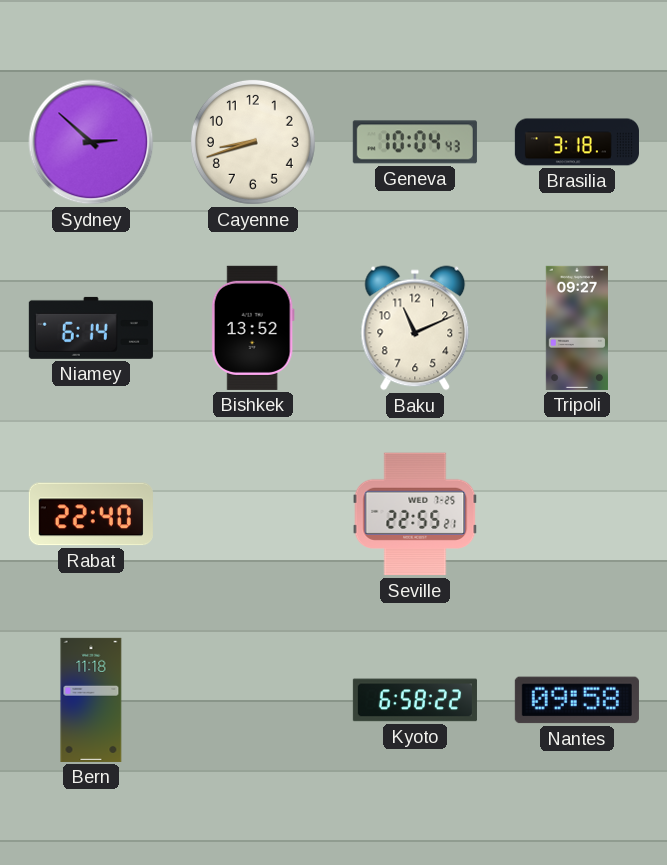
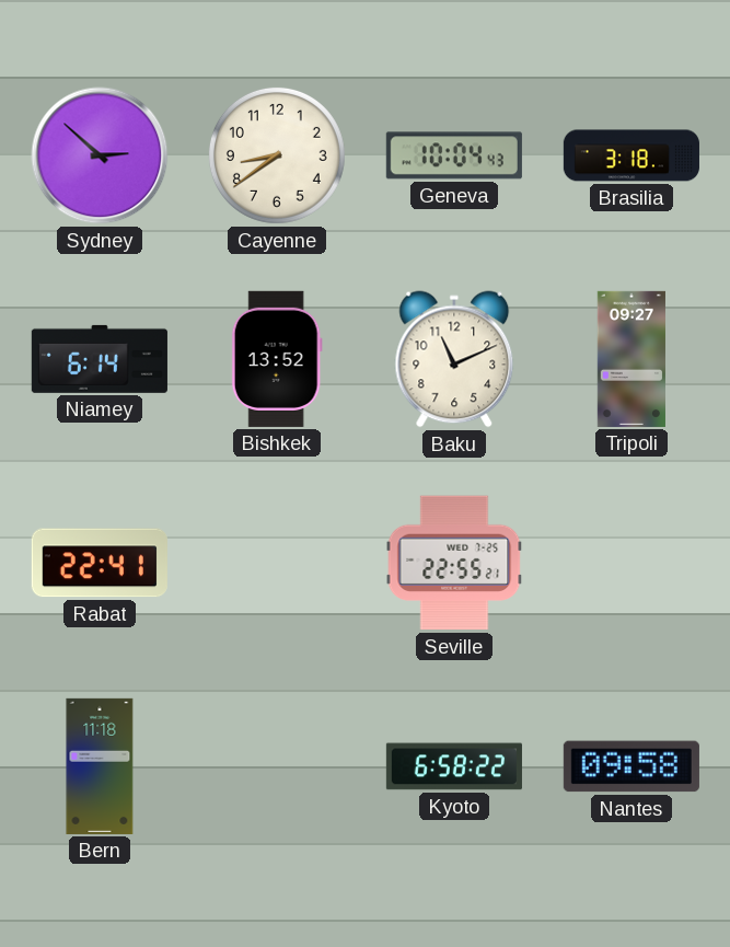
Cayenne: 8:42 -> 8:39 (277, 155)
Rabat: 22:40 -> 22:41 (100, 563)
